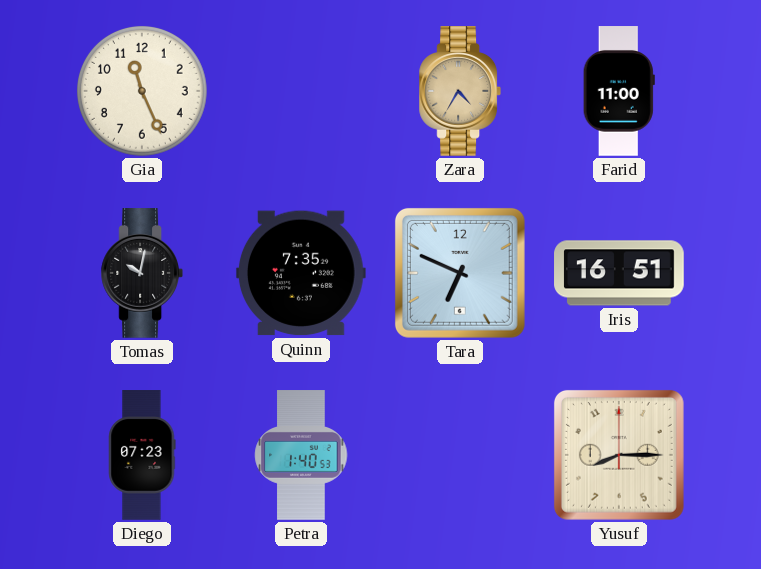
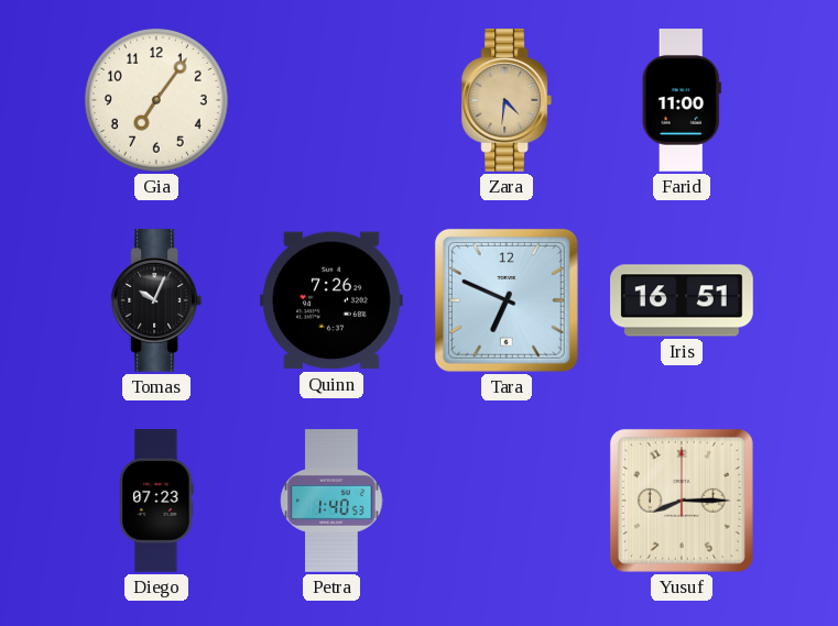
Gia: 11:26 -> 7:06 (156, 100)
Zara: 4:35 -> 4:31 (505, 100)
Tomas: 10:02 -> 10:04 (155, 300)
Quinn: 7:35 -> 7:26 (331, 300)
